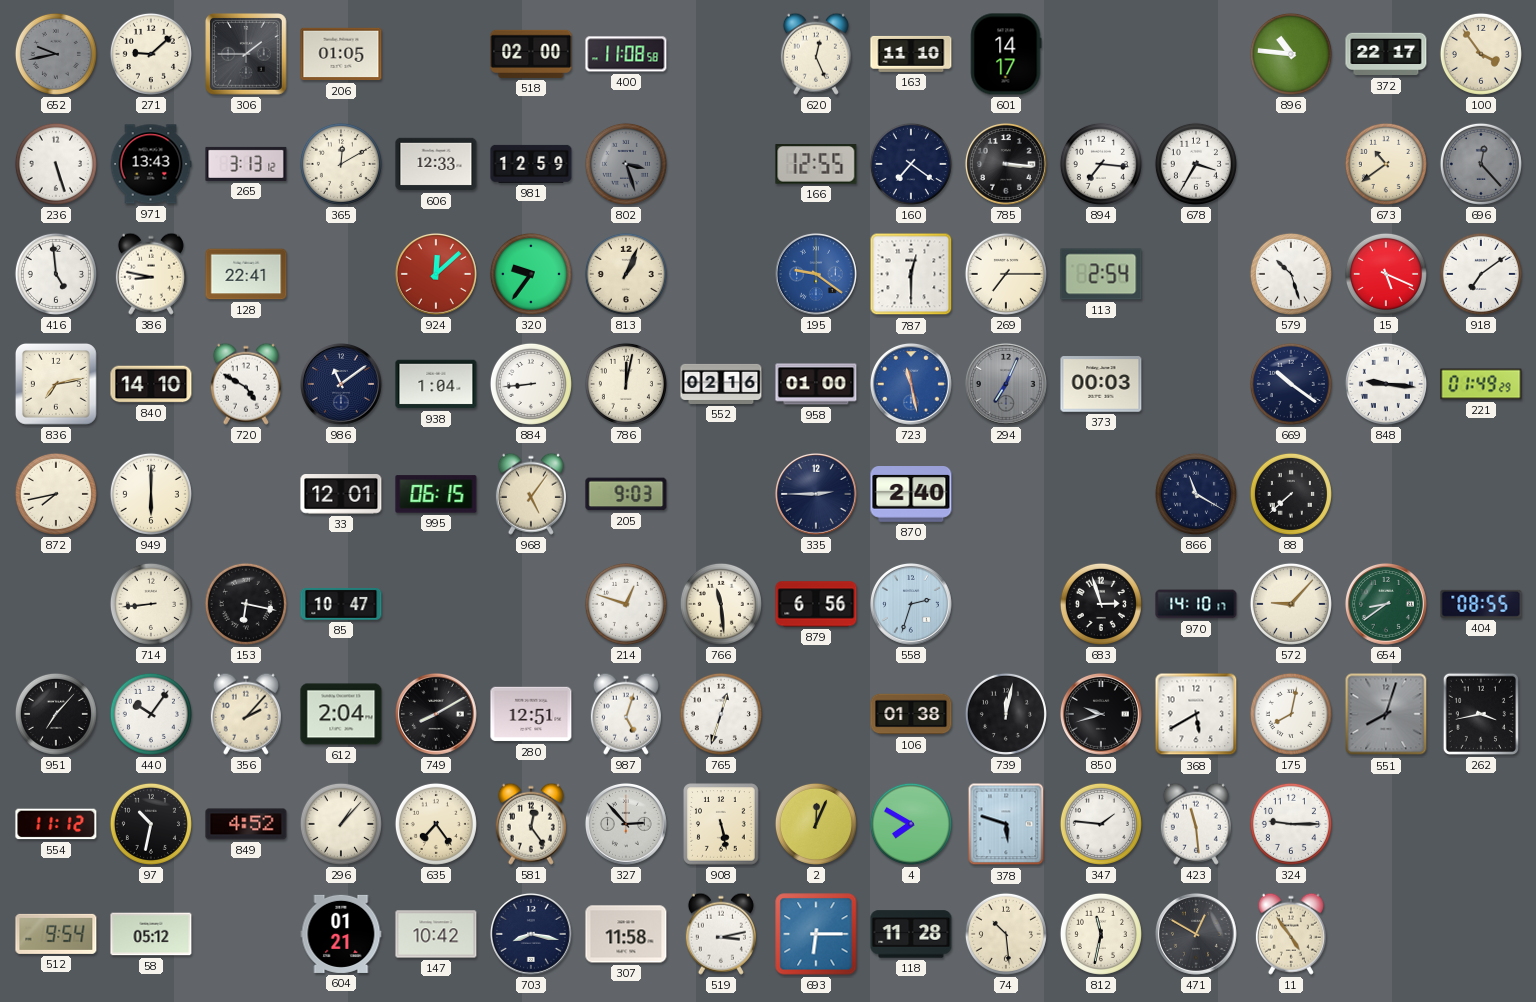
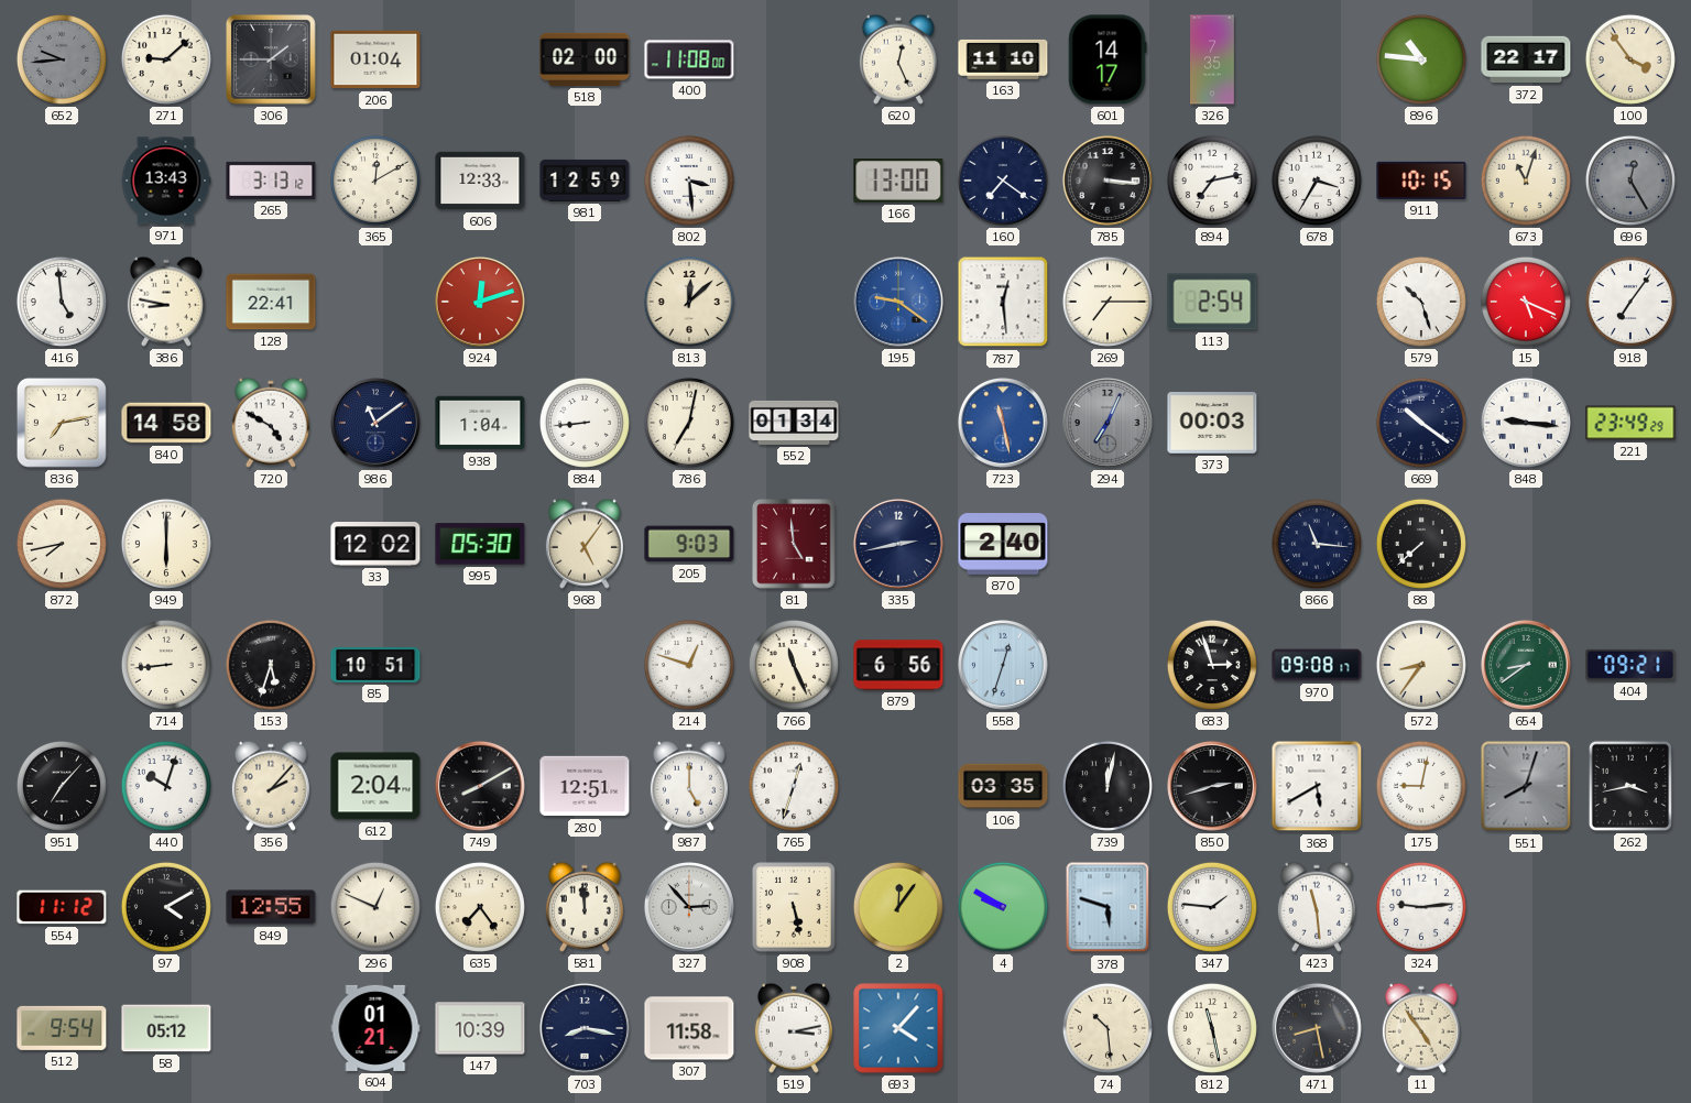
652: 9:43 -> 9:44 (62, 59)
206: 01:05 -> 01:04 (375, 59)
400: 11:08:58 -> 11:08:00 (689, 59)
326: none -> 7:35 (1212, 59)
236: 5:27 -> none (56, 164)
802: 3:27 -> 3:29 (689, 181)
802 dial: grey -> white (689, 181)
166: 12:55 -> 13:00 (898, 181)
894: 7:16 -> 7:13 (1212, 181)
911: none -> 10:15 (1421, 181)
673: 10:39 -> 11:03 (1526, 181)
696: 12:23 -> 12:25 (1630, 181)
924: 12:08 -> 12:12 (480, 302)
320: 9:36 -> none (531, 274)
813: 1:04 -> 12:08 (689, 302)
787: 12:30 -> 12:29 (1003, 302)
918: 7:09 -> 7:06 (1630, 302)
840: 14:10 -> 14:58 (166, 423)
786: 12:02 -> 7:02 (689, 423)
552: 02:16 -> 01:34 (794, 423)
958: 01:00 -> none (816, 384)
221: 01:49 -> 23:49 (1630, 423)
33: 12:01 -> 12:02 (375, 545)
995: 06:15 -> 05:30 (480, 544)
81: none -> 4:59 (794, 544)
335: 2:45 -> 2:43 (898, 544)
866: 11:20 -> 11:16 (1317, 544)
153: 6:17 -> 5:33 (271, 665)
85: 10:47 -> 10:51 (375, 665)
766: 11:29 -> 11:26 (794, 665)
558: 2:33 -> 12:33 (1003, 665)
970: 14:10 -> 09:08 (1317, 665)
572: 9:07 -> 8:36 (1421, 665)
404: 08:55 -> 09:21 (1630, 665)
440: 10:06 -> 10:03 (166, 786)
987: 5:03 -> 5:00 (689, 786)
106: 01:38 -> 03:35 (1003, 786)
850: 9:42 -> 2:42 (1212, 786)
175: 8:02 -> 9:02 (1421, 786)
97: 10:32 -> 4:10 (166, 907)
849: 4:52 -> 12:55 (271, 907)
296: 1:07 -> 12:49 (375, 907)
581: 12:24 -> 11:59 (585, 907)
2: 12:04 -> 12:06 (898, 907)
4: 7:50 -> 9:50 (1003, 907)
324: 9:15 -> 9:14 (1421, 907)
147: 10:42 -> 10:39 (480, 1028)
693: 6:15 -> 4:07 (898, 1028)
118: 11:28 -> none (911, 934)
812: 11:32 -> 11:28 (1212, 1028)
471: 12:50 -> 8:28 (1317, 1028)
